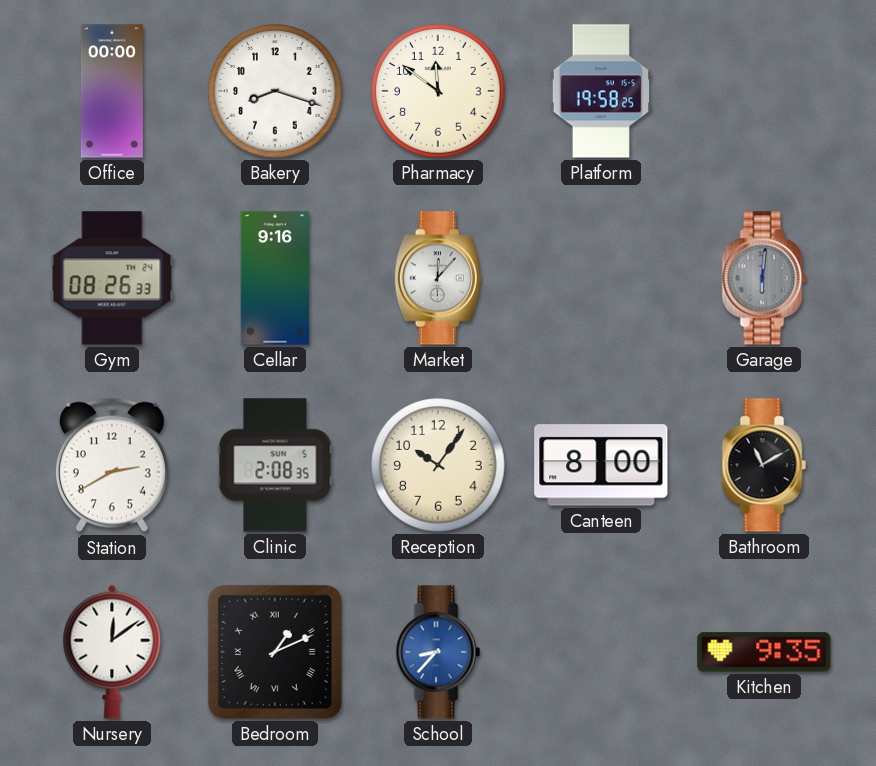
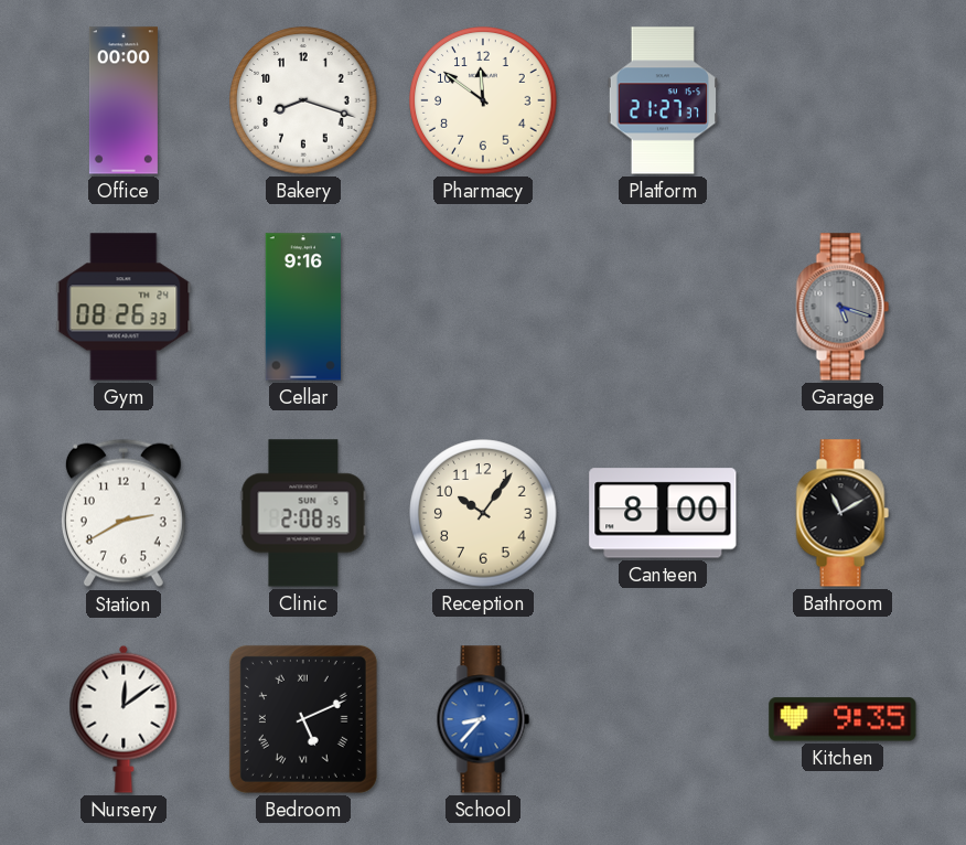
Platform: 19:58 -> 21:27 (662, 100)
Market: 12:07 -> none (438, 278)
Garage: 6:01 -> 5:18 (842, 307)
Bedroom: 1:11 -> 5:11 (303, 719)
